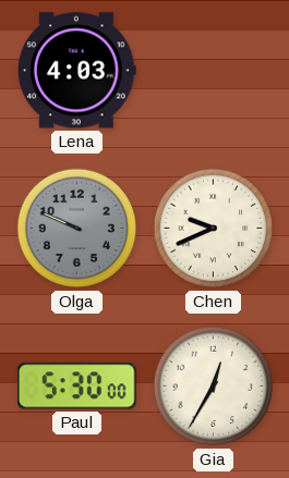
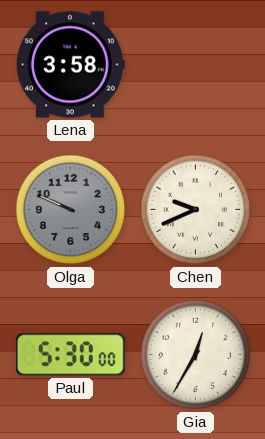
Lena: 4:03 -> 3:58 (70, 65)
